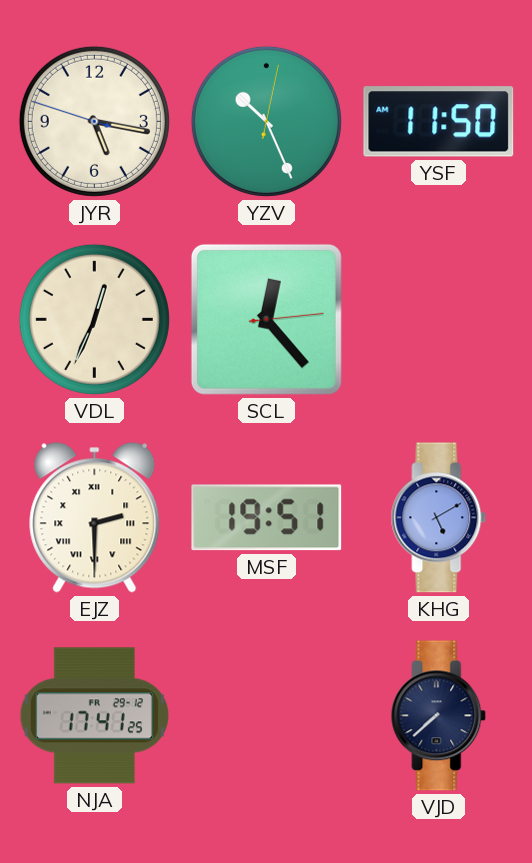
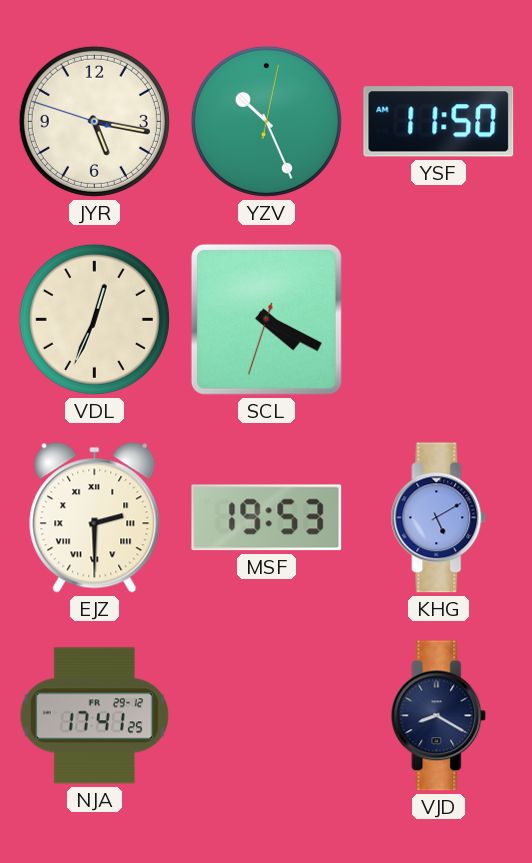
SCL: 12:23 -> 4:19 (266, 319)
MSF: 19:51 -> 19:53 (267, 518)
VJD: 7:38 -> 8:20 (439, 716)
